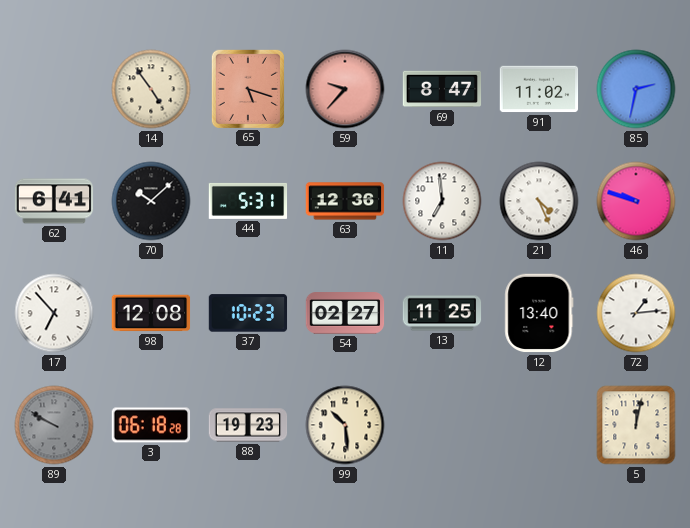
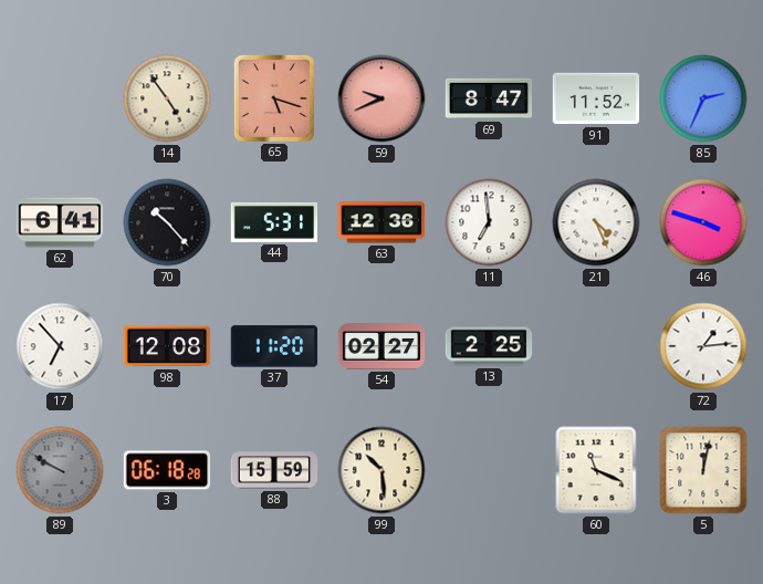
59: 9:37 -> 9:41 (381, 98)
91: 11:02 -> 11:52 (596, 98)
85: 2:32 -> 2:34 (703, 98)
70: 10:08 -> 10:23 (167, 222)
46: 9:48 -> 3:48 (703, 222)
37: 10:23 -> 11:20 (274, 346)
13: 11:25 -> 2:25 (489, 346)
12: 13:40 -> none (539, 313)
88: 19:23 -> 15:59 (274, 470)
60: none -> 11:19 (596, 470)
